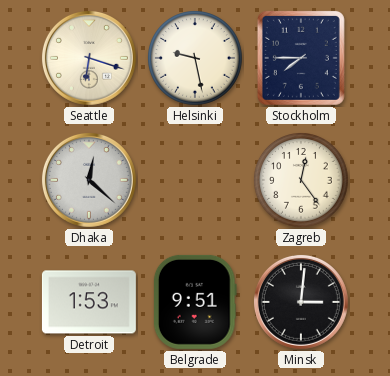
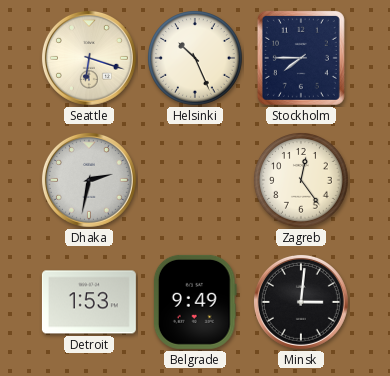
Helsinki: 9:28 -> 10:26 (195, 59)
Dhaka: 12:22 -> 2:32 (89, 180)
Belgrade: 9:51 -> 9:49 (195, 302)
